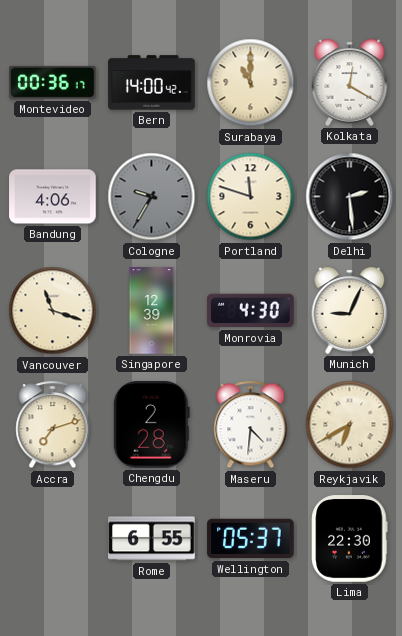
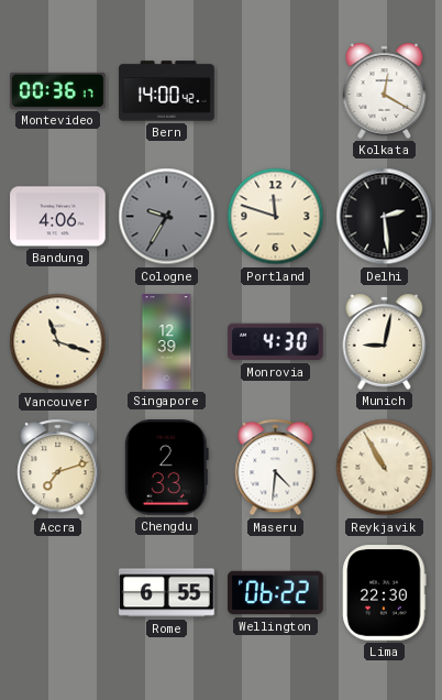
Surabaya: 11:00 -> none (251, 83)
Munich: 9:04 -> 9:02 (385, 341)
Chengdu: 2:28 -> 2:33 (166, 468)
Reykjavik: 6:40 -> 10:55 (385, 468)
Wellington: 05:37 -> 06:22 (276, 593)
